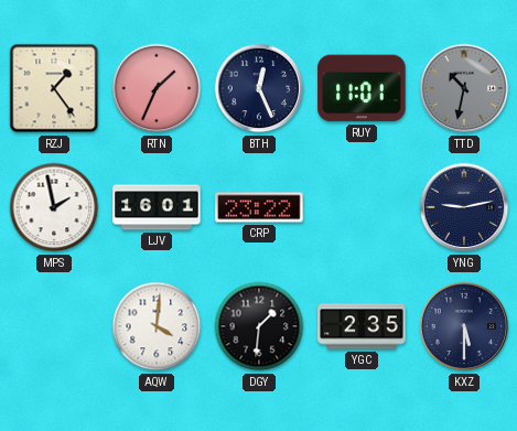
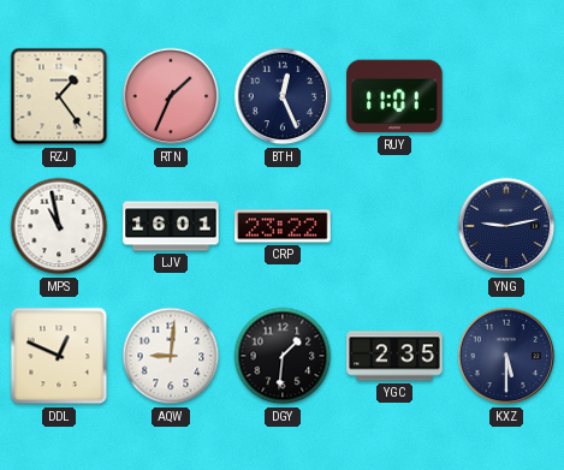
TTD: 10:32 -> none (464, 88)
MPS: 1:58 -> 10:58 (59, 226)
DDL: none -> 12:49 (59, 356)
AQW: 4:01 -> 9:01 (171, 356)
